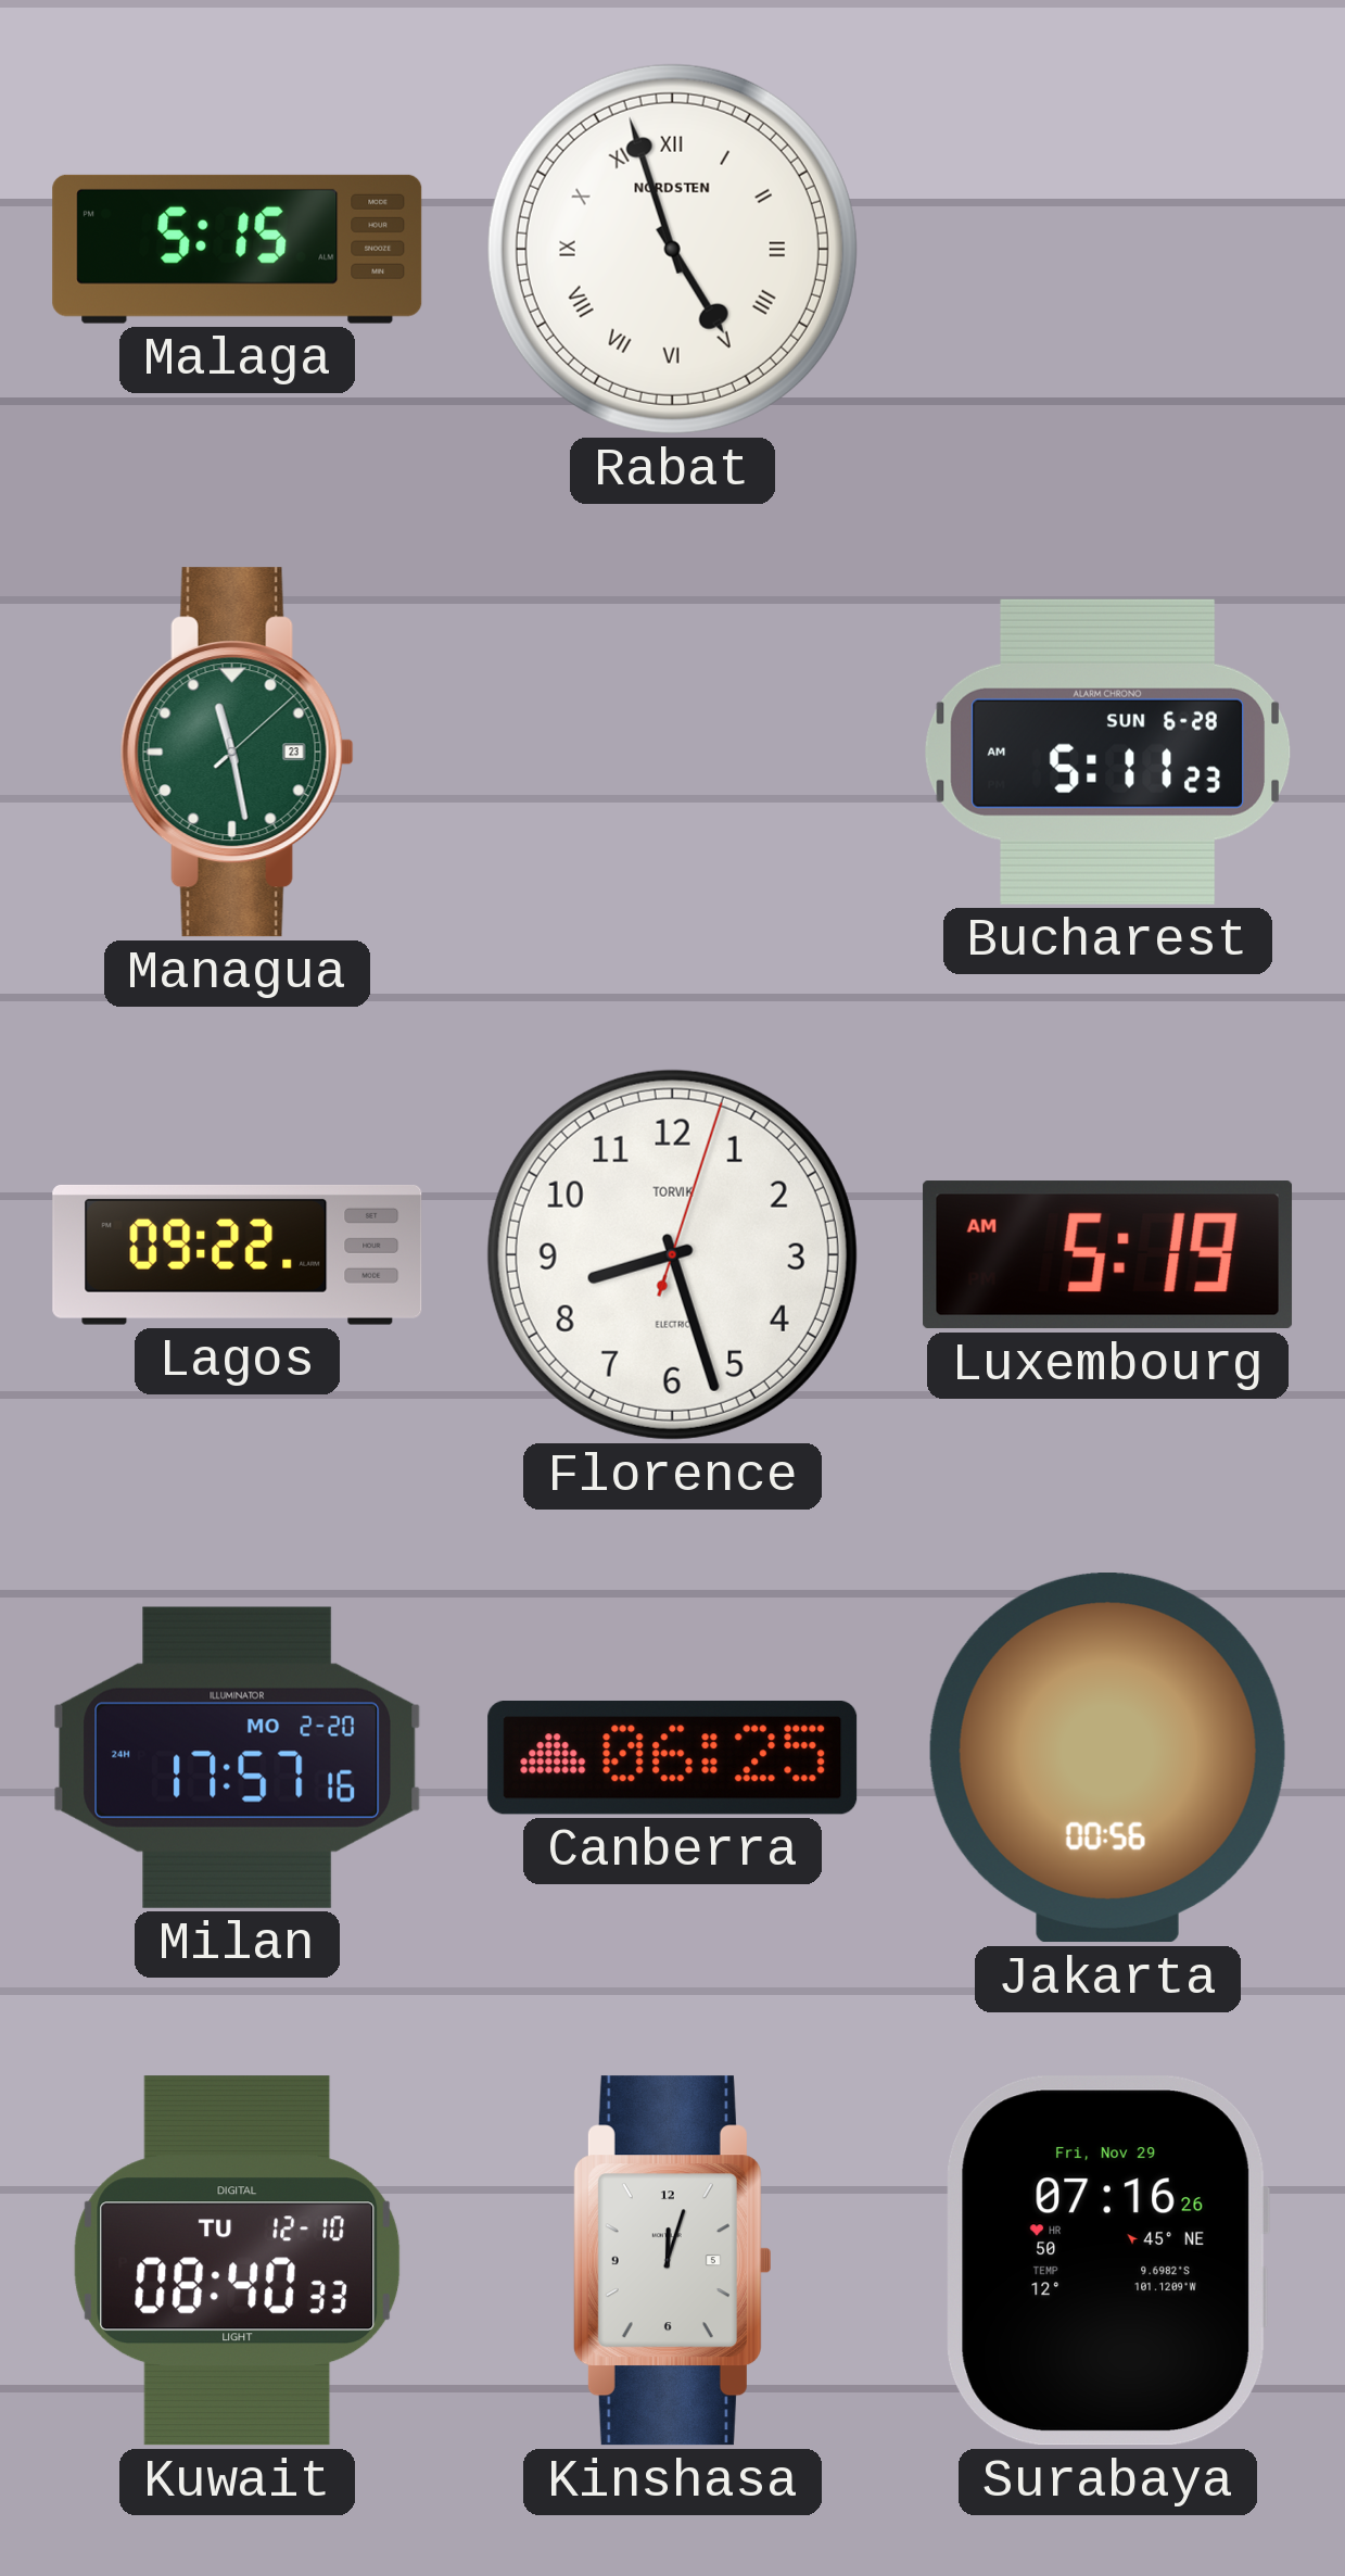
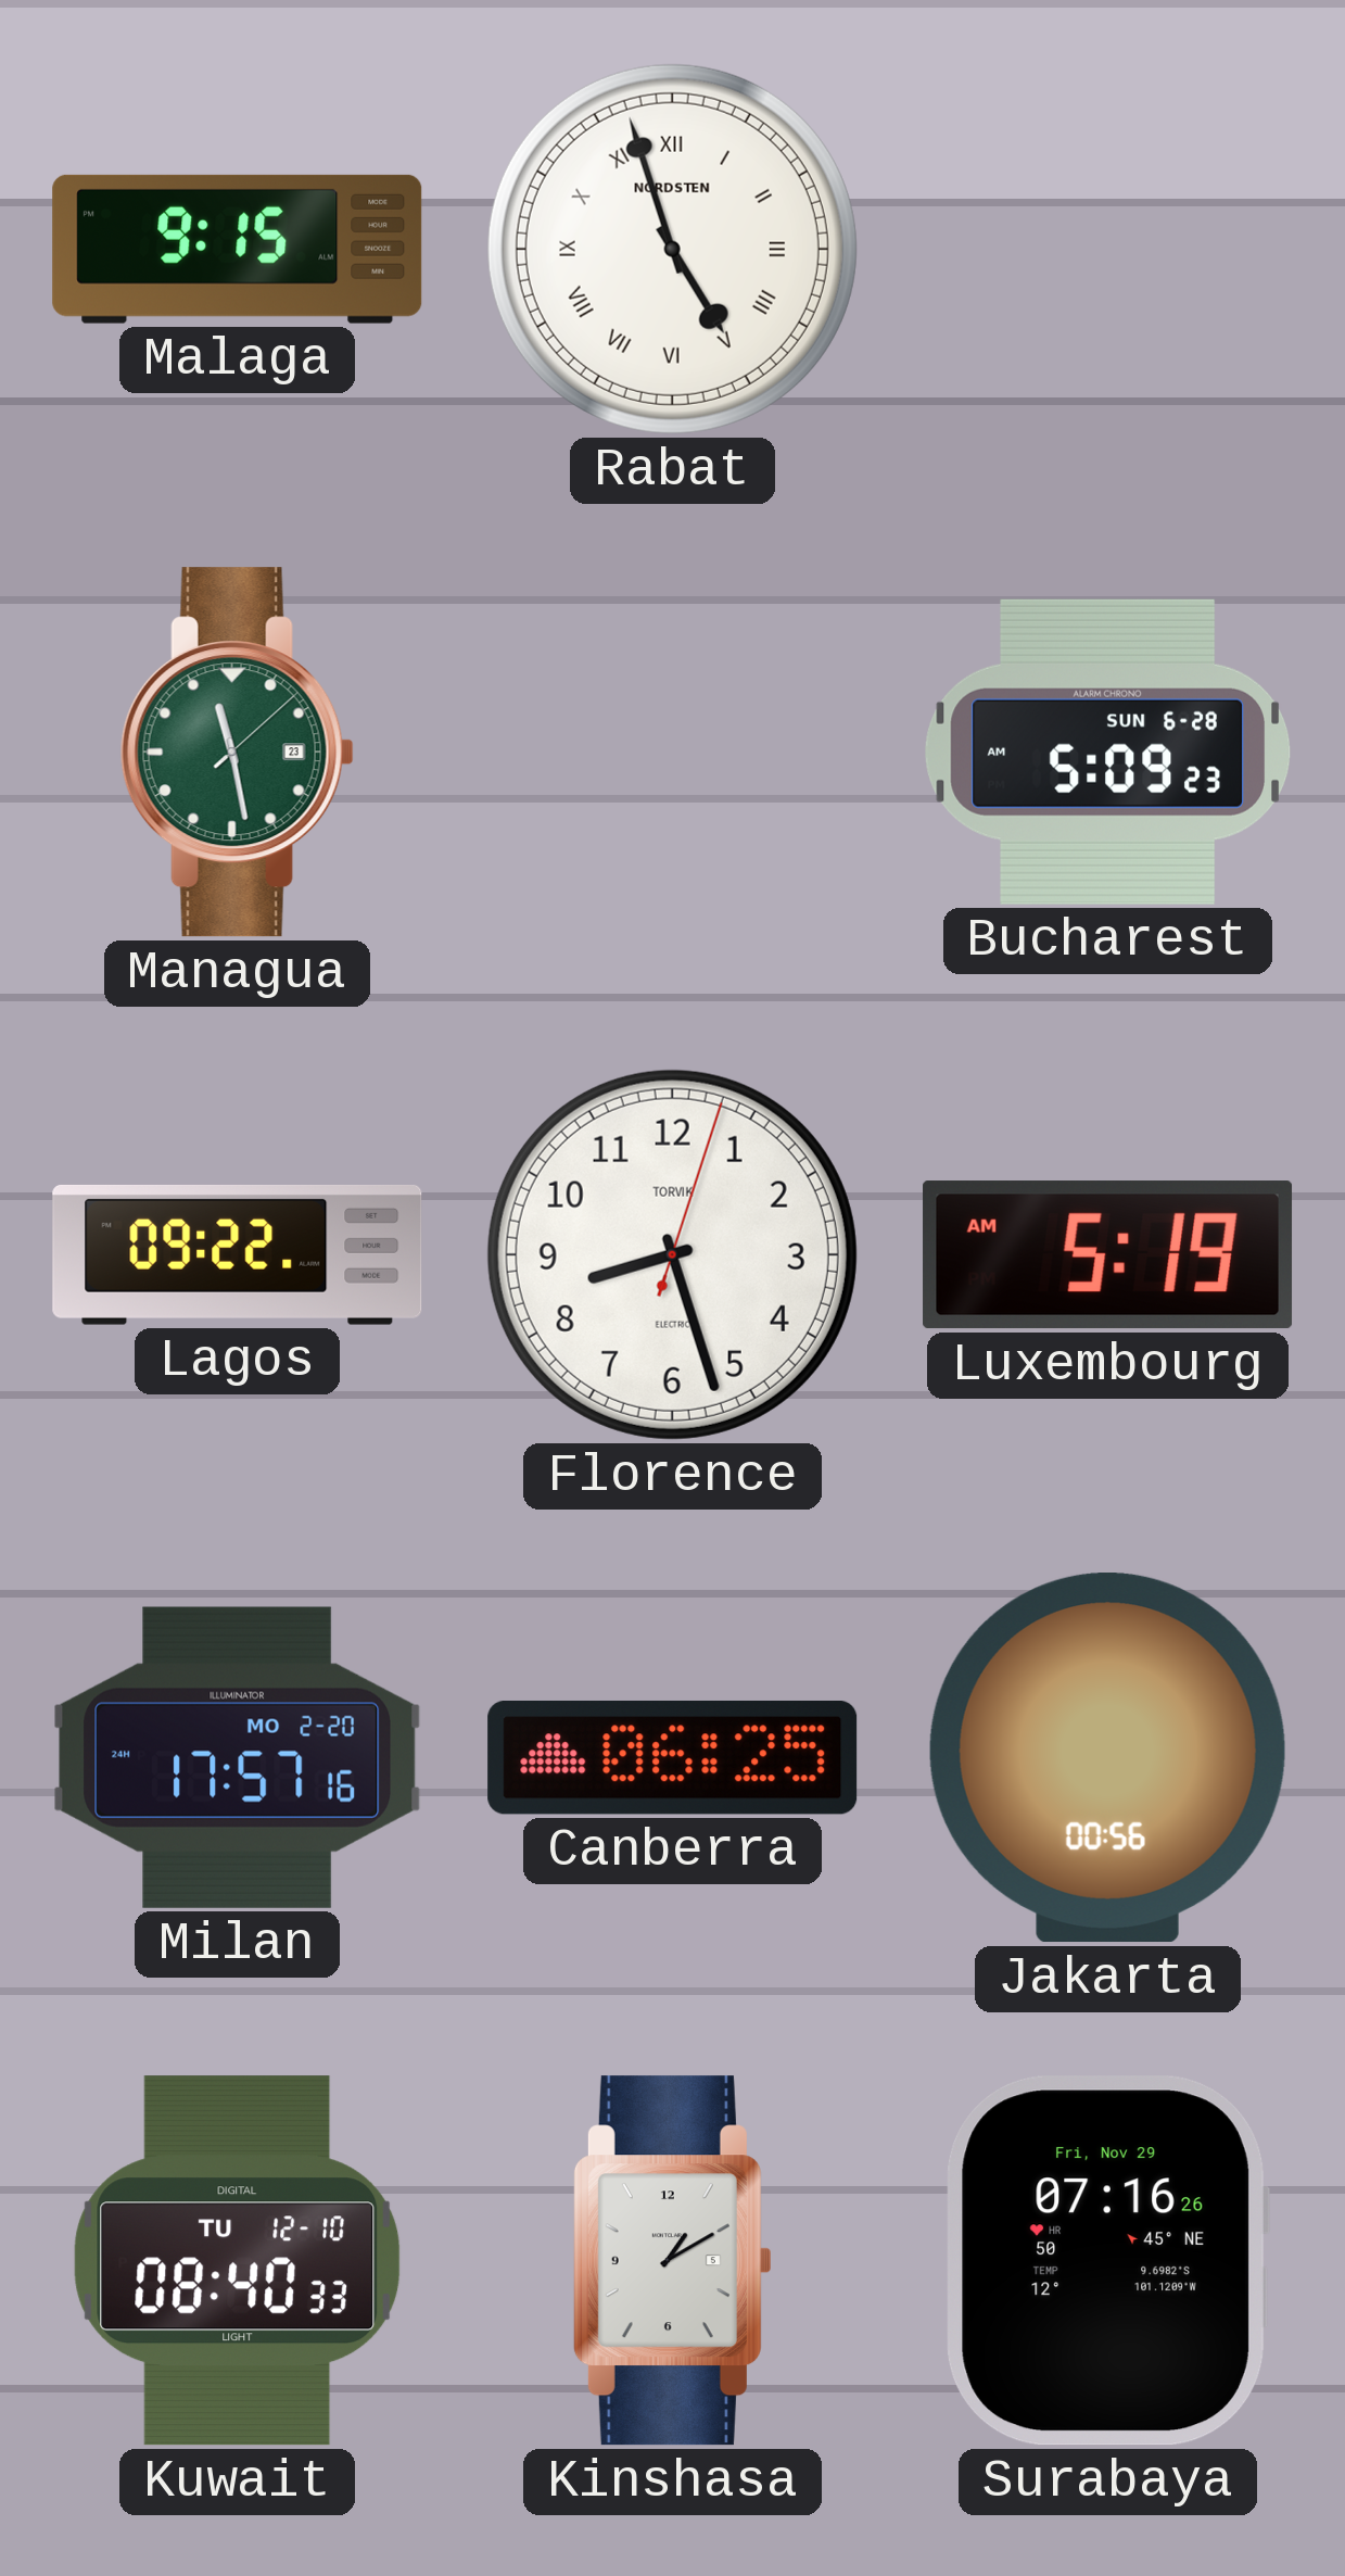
Malaga: 5:15 -> 9:15 (238, 249)
Bucharest: 5:11 -> 5:09 (1107, 752)
Kinshasa: 12:03 -> 1:10 (672, 2261)
